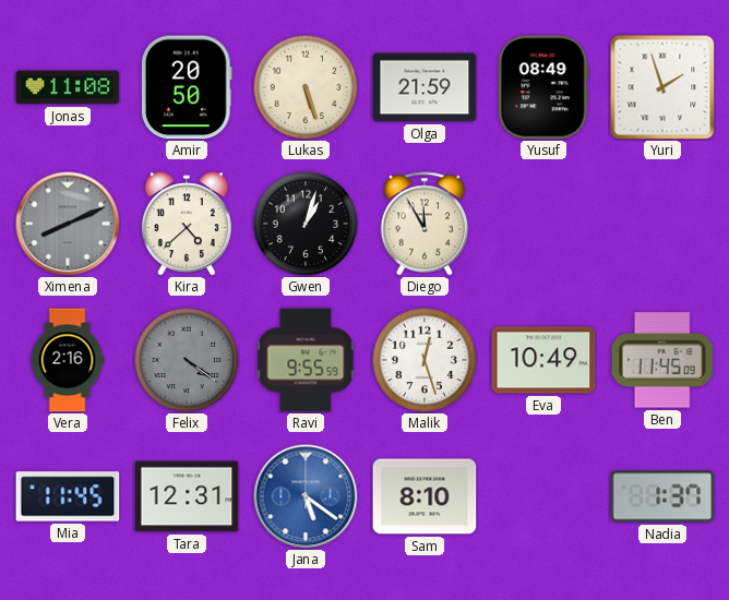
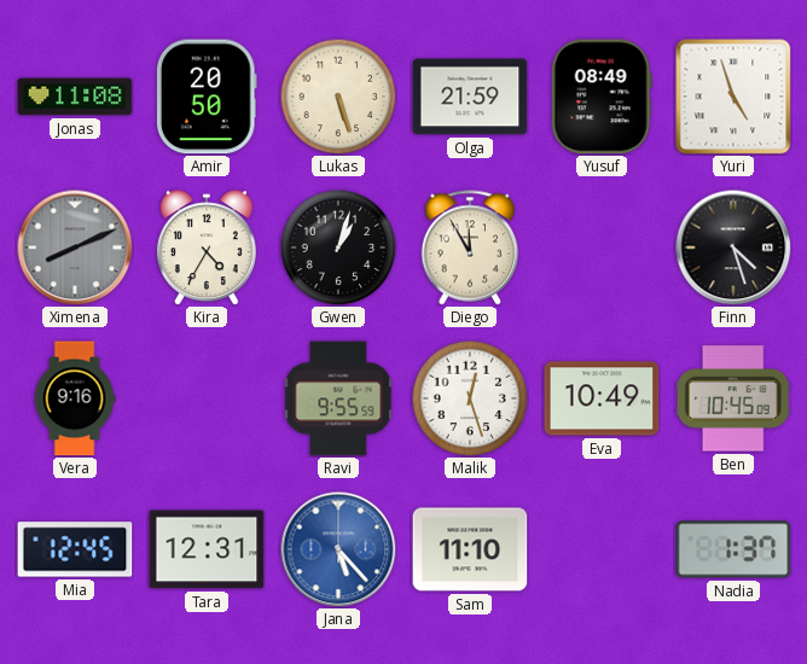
Yuri: 1:57 -> 4:57 (733, 97)
Kira: 4:38 -> 4:35 (207, 247)
Finn: none -> 4:27 (733, 247)
Vera: 2:16 -> 9:16 (75, 398)
Felix: 4:21 -> none (187, 360)
Ben: 11:45 -> 10:45 (733, 398)
Mia: 11:45 -> 12:45 (75, 549)
Jana: 5:21 -> 5:23 (338, 549)
Sam: 8:10 -> 11:10 (470, 549)
